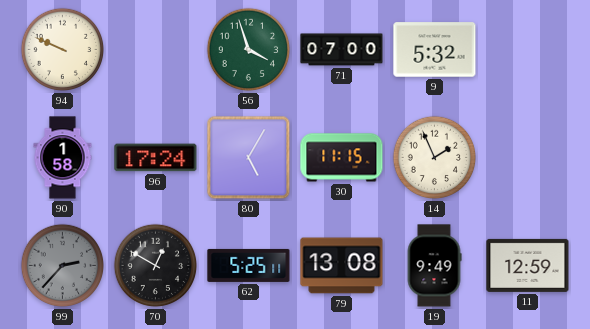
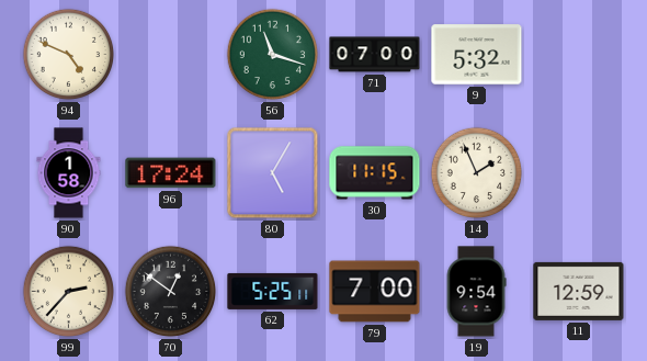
94: 9:49 -> 4:49 (69, 55)
56: 3:57 -> 11:18 (273, 55)
99 dial: grey -> cream (69, 292)
70: 12:50 -> 12:51 (171, 292)
79: 13:08 -> 7:00 (375, 292)
19: 9:49 -> 9:54 (476, 292)
